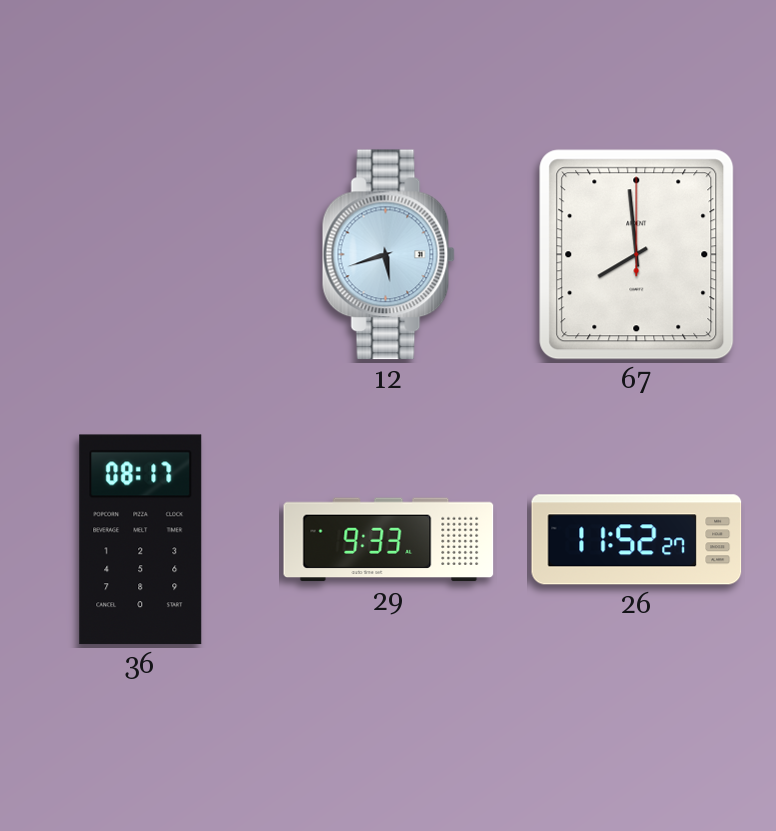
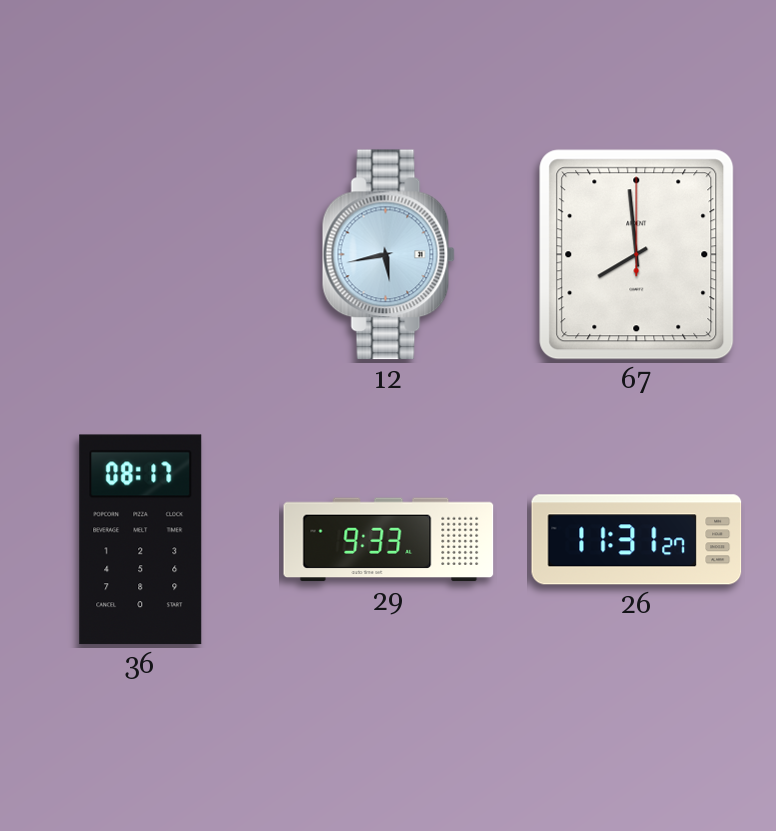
12: 5:42 -> 5:43 (388, 255)
26: 11:52 -> 11:31 (637, 540)
